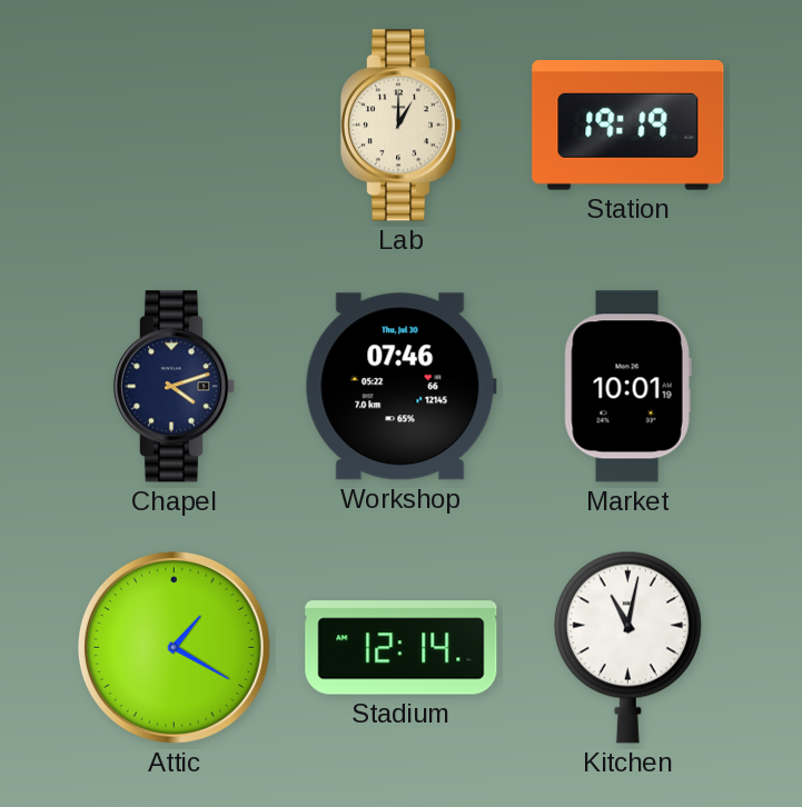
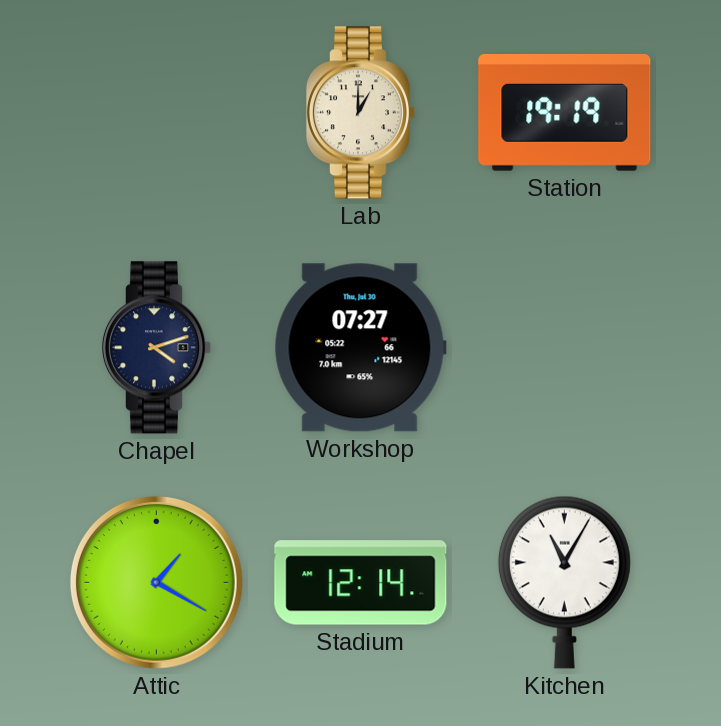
Workshop: 07:46 -> 07:27 (360, 348)
Market: 10:01 -> none (627, 387)
Kitchen: 11:02 -> 11:05 (564, 582)
